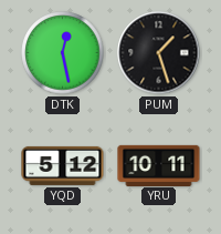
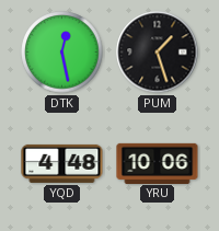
YQD: 5:12 -> 4:48 (62, 163)
YRU: 10:11 -> 10:06 (158, 163)
